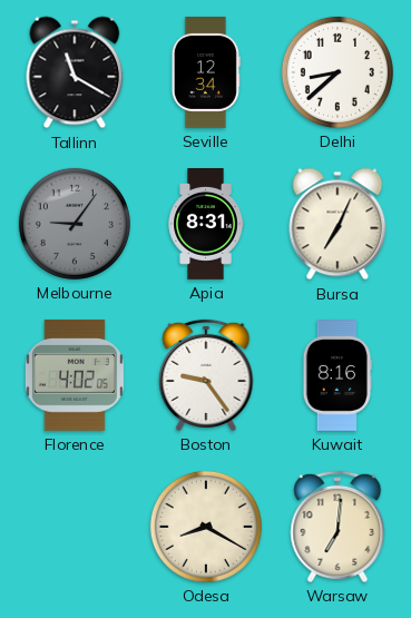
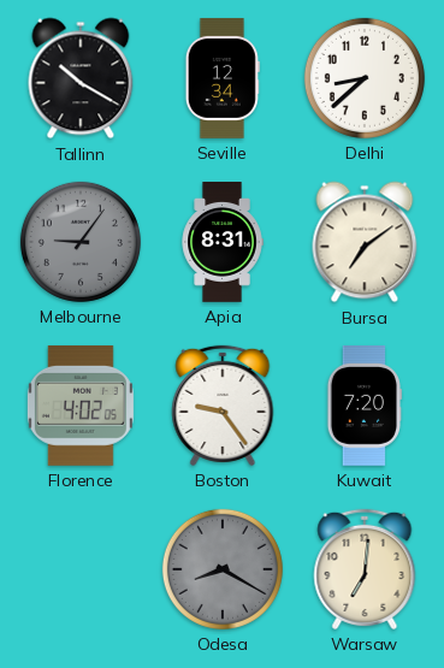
Tallinn: 11:20 -> 10:20 (81, 78)
Bursa: 7:04 -> 7:09 (365, 242)
Kuwait: 8:16 -> 7:20 (363, 407)
Odesa dial: cream -> grey (223, 569)
